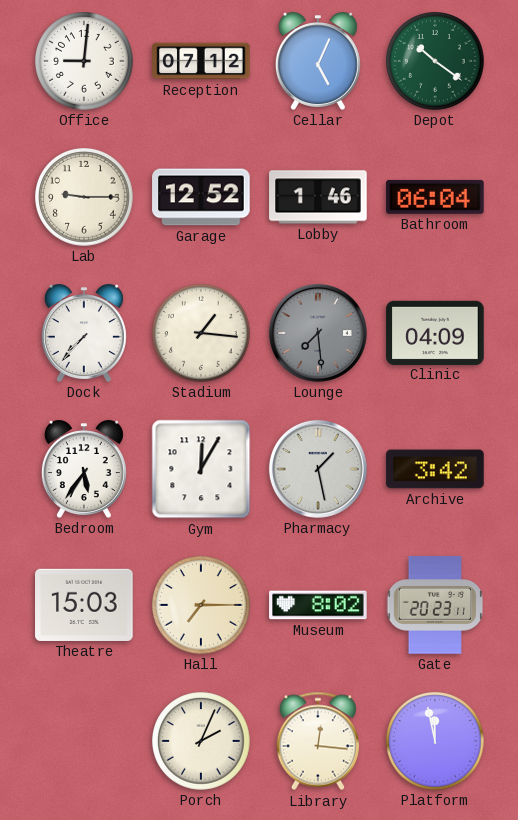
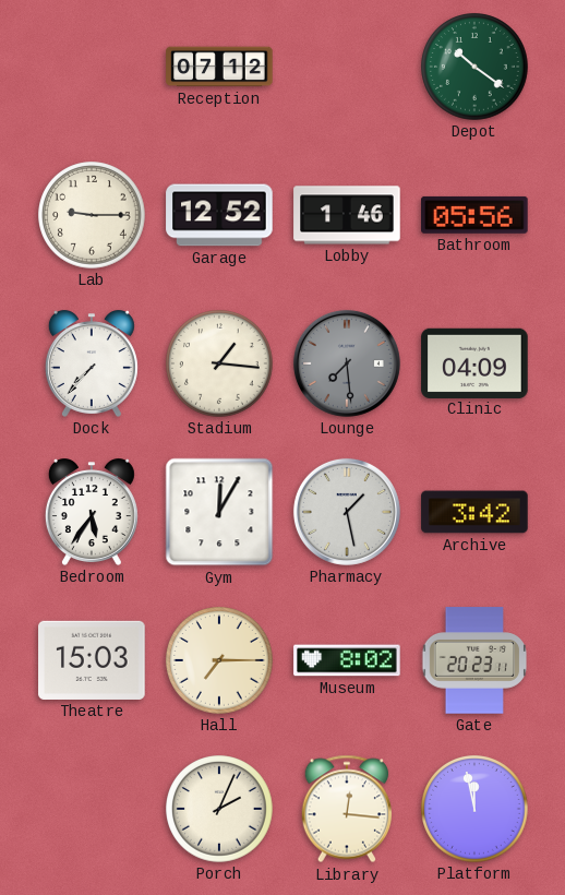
Office: 9:01 -> none (84, 61)
Cellar: 5:04 -> none (318, 61)
Bathroom: 06:04 -> 05:56 (474, 215)
